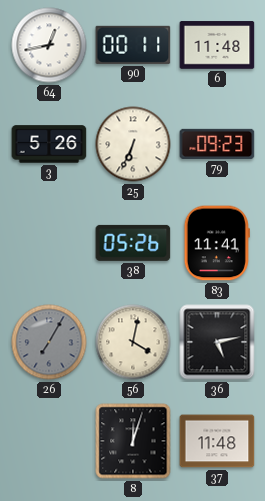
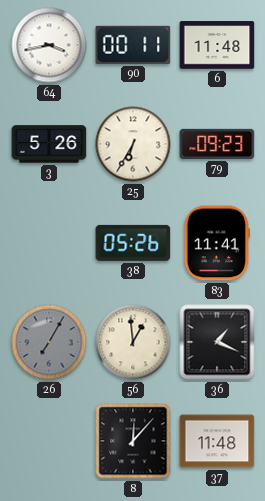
64: 12:43 -> 3:43 (49, 45)
25: 6:34 -> 6:35 (133, 144)
56: 4:02 -> 12:59 (133, 342)
36: 5:13 -> 1:19 (217, 342)
8: 12:03 -> 12:07 (133, 441)
